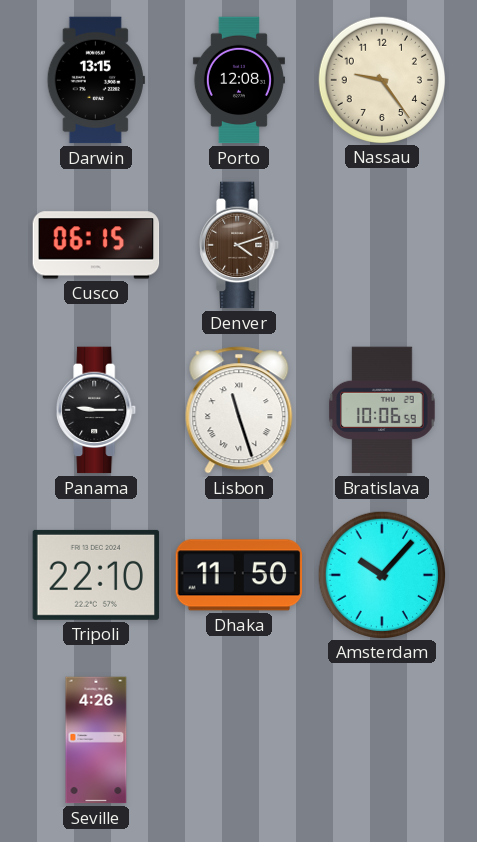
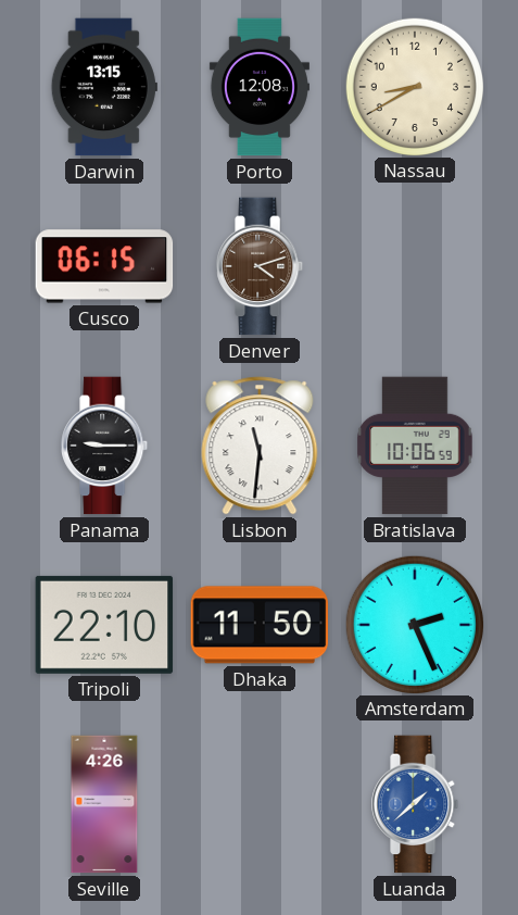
Nassau: 9:24 -> 8:40 (414, 86)
Lisbon: 11:27 -> 11:31 (260, 446)
Amsterdam: 10:07 -> 2:26 (414, 624)
Luanda: none -> 1:38 (416, 804)
